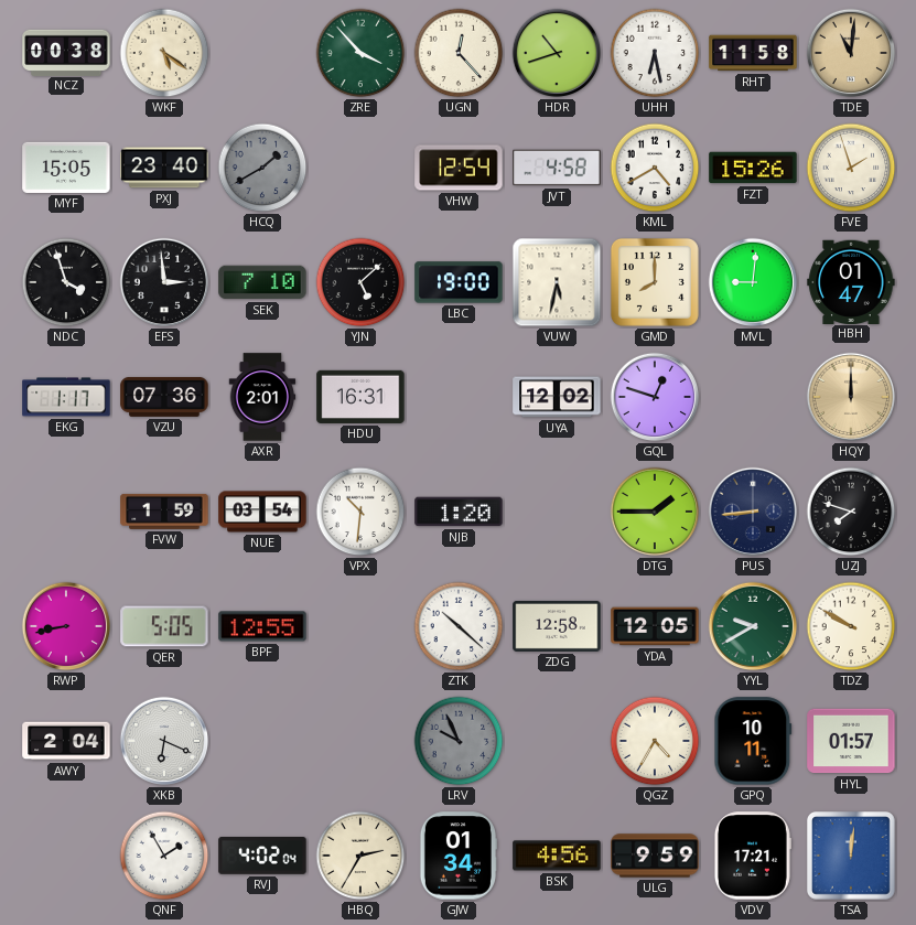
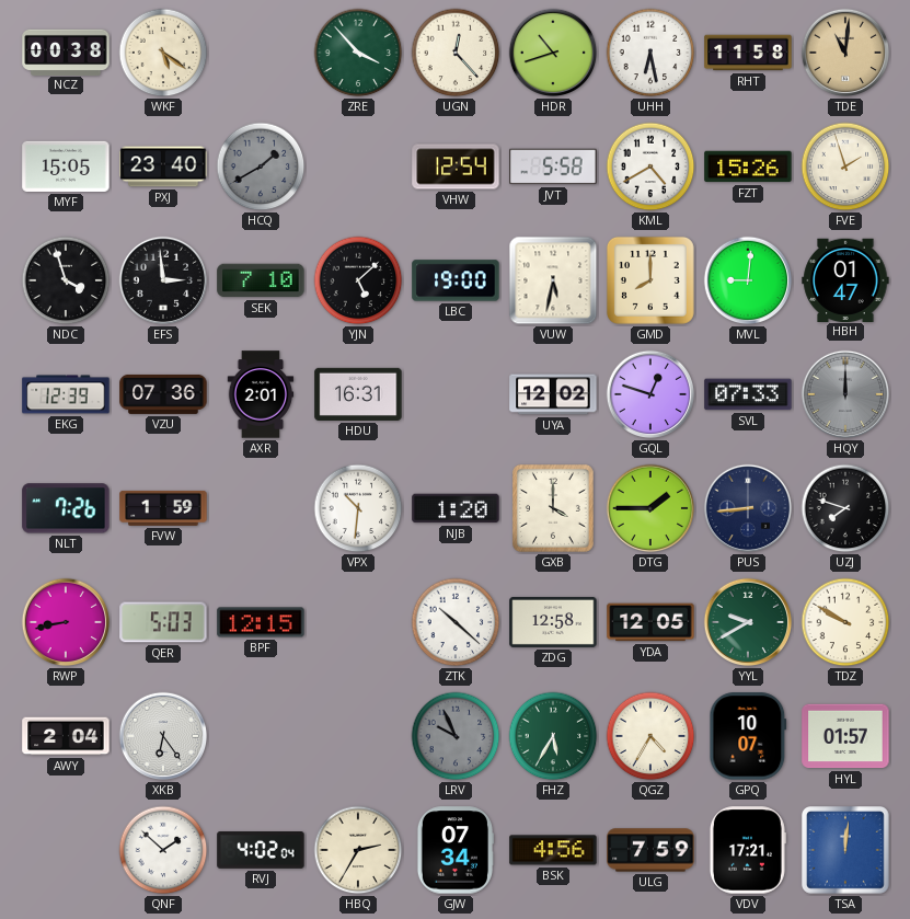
JVT: 4:58 -> 5:58 (553, 166)
EKG: 1:17 -> 12:39 (66, 394)
SVL: none -> 07:33 (748, 394)
HQY dial: champagne -> grey (845, 394)
NLT: none -> 7:26 (66, 508)
NUE: 03:54 -> none (262, 512)
GXB: none -> 4:00 (553, 508)
QER: 5:05 -> 5:03 (163, 622)
BPF: 12:55 -> 12:15 (261, 622)
XKB: 6:19 -> 6:24 (163, 736)
FHZ: none -> 5:35 (553, 736)
GPQ: 10:11 -> 10:07 (748, 736)
QNF: 1:55 -> 1:52 (163, 850)
GJW: 01:34 -> 07:34 (454, 850)
ULG: 9:59 -> 7:59 (650, 850)
